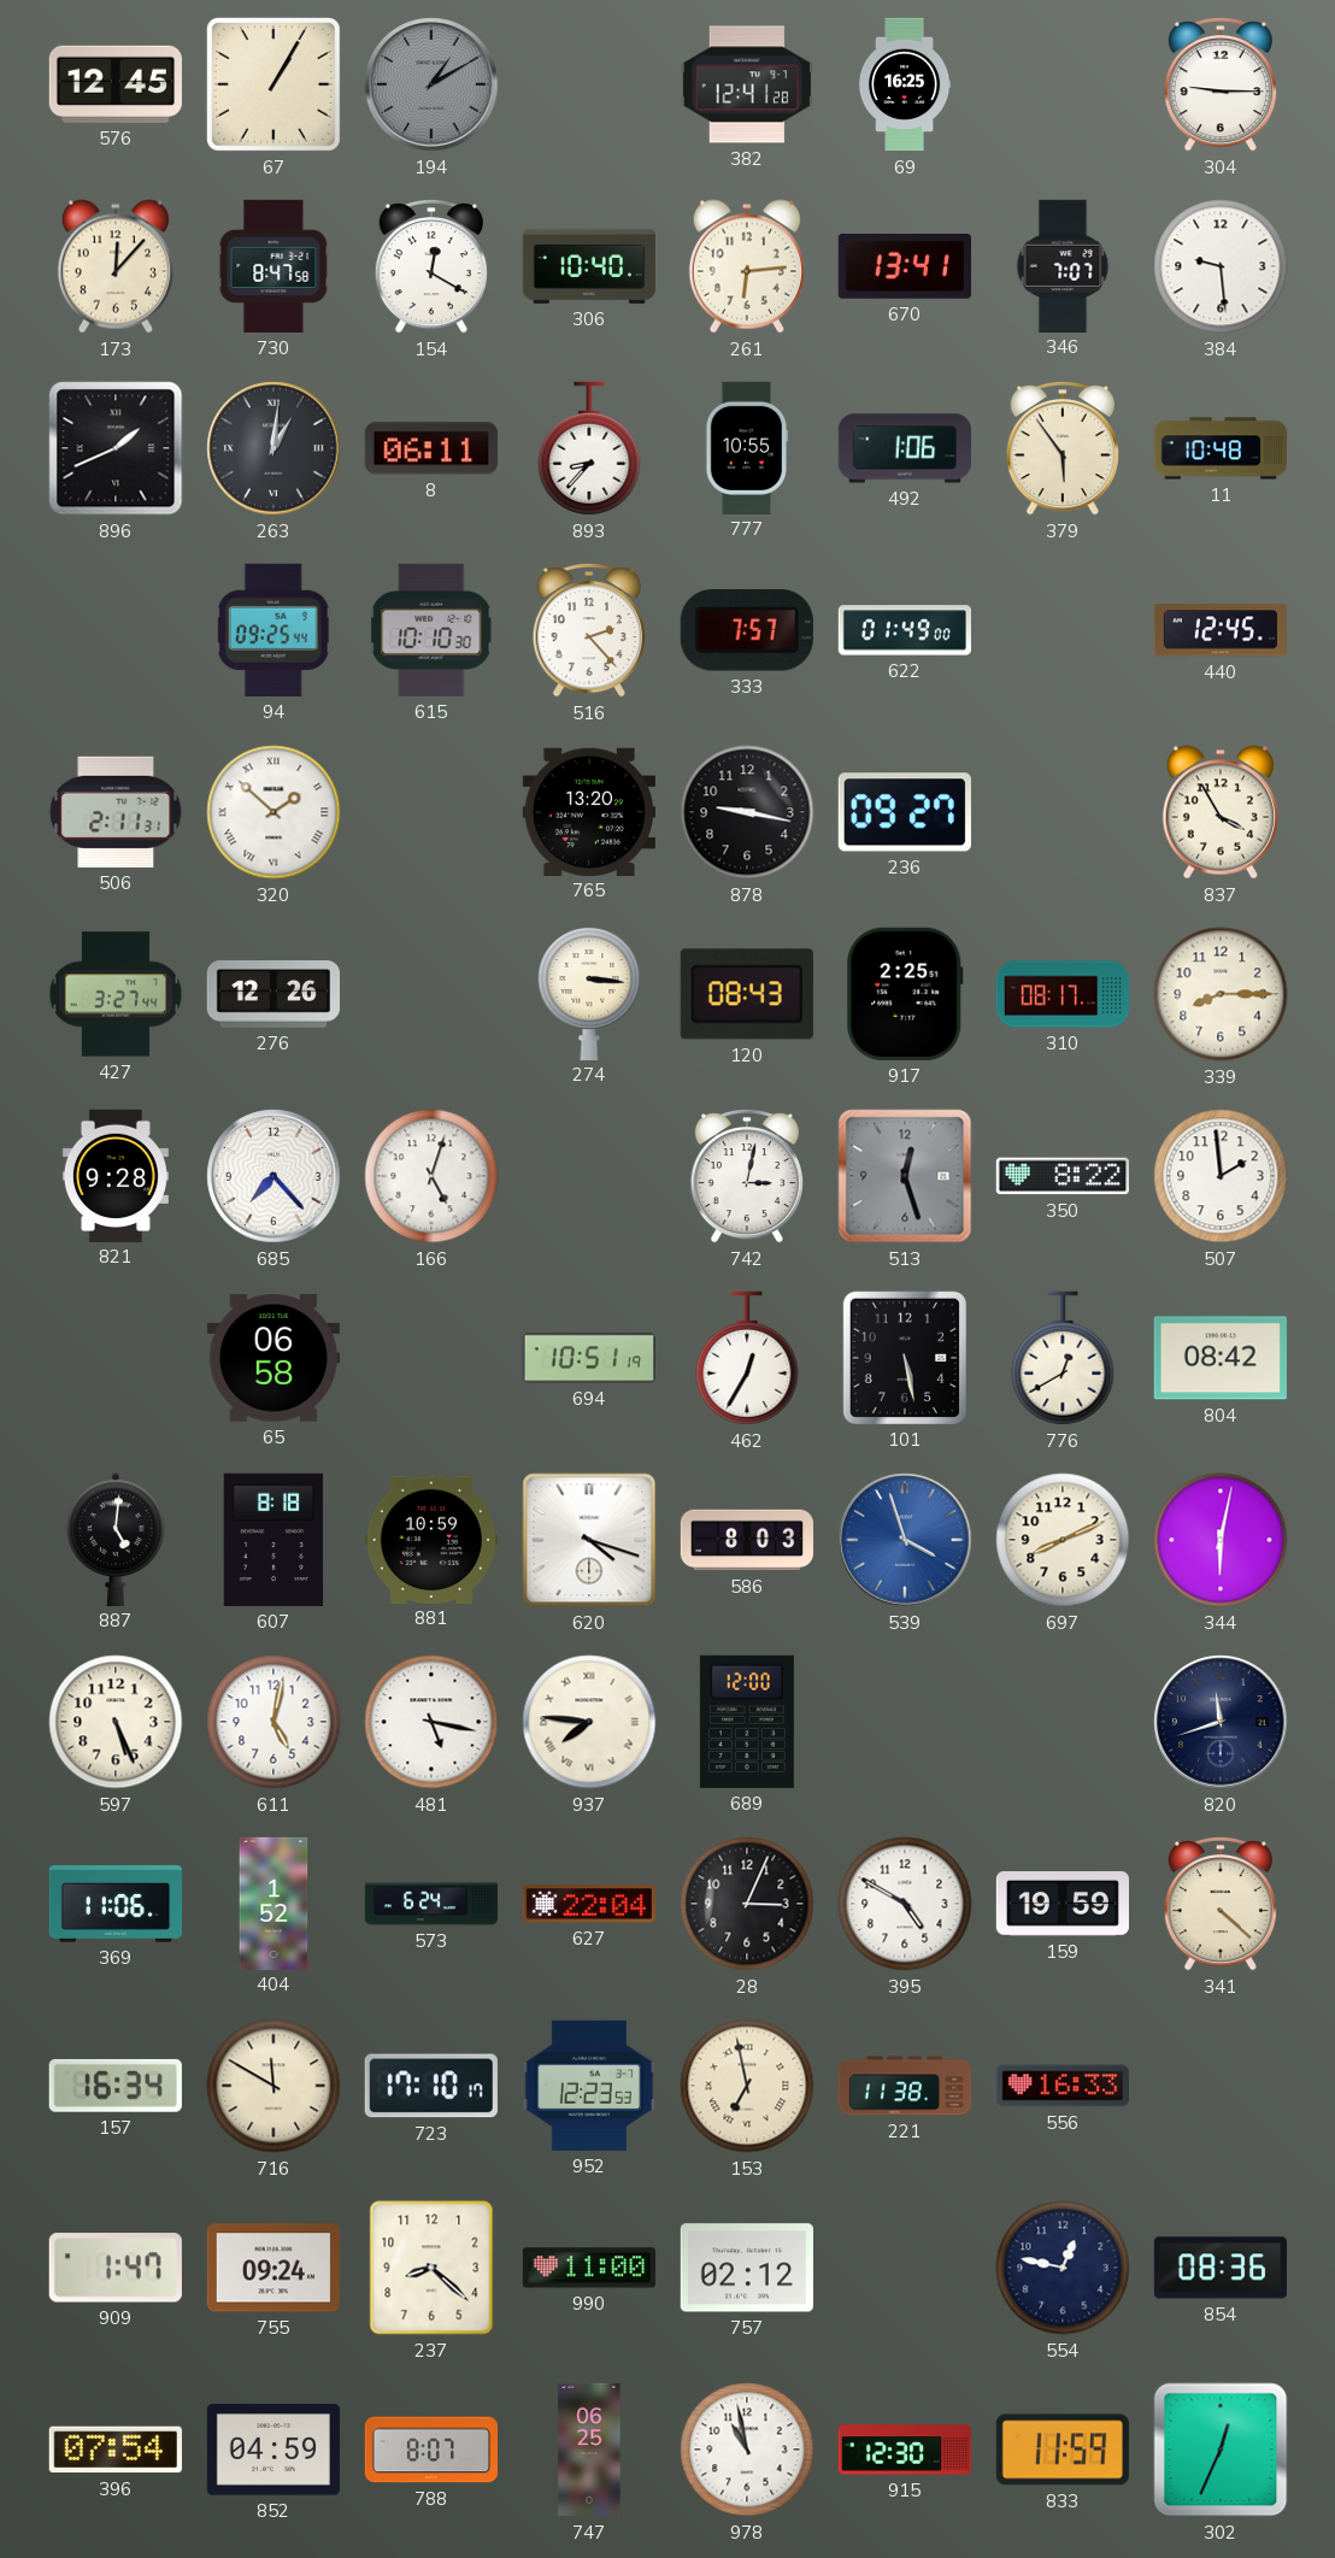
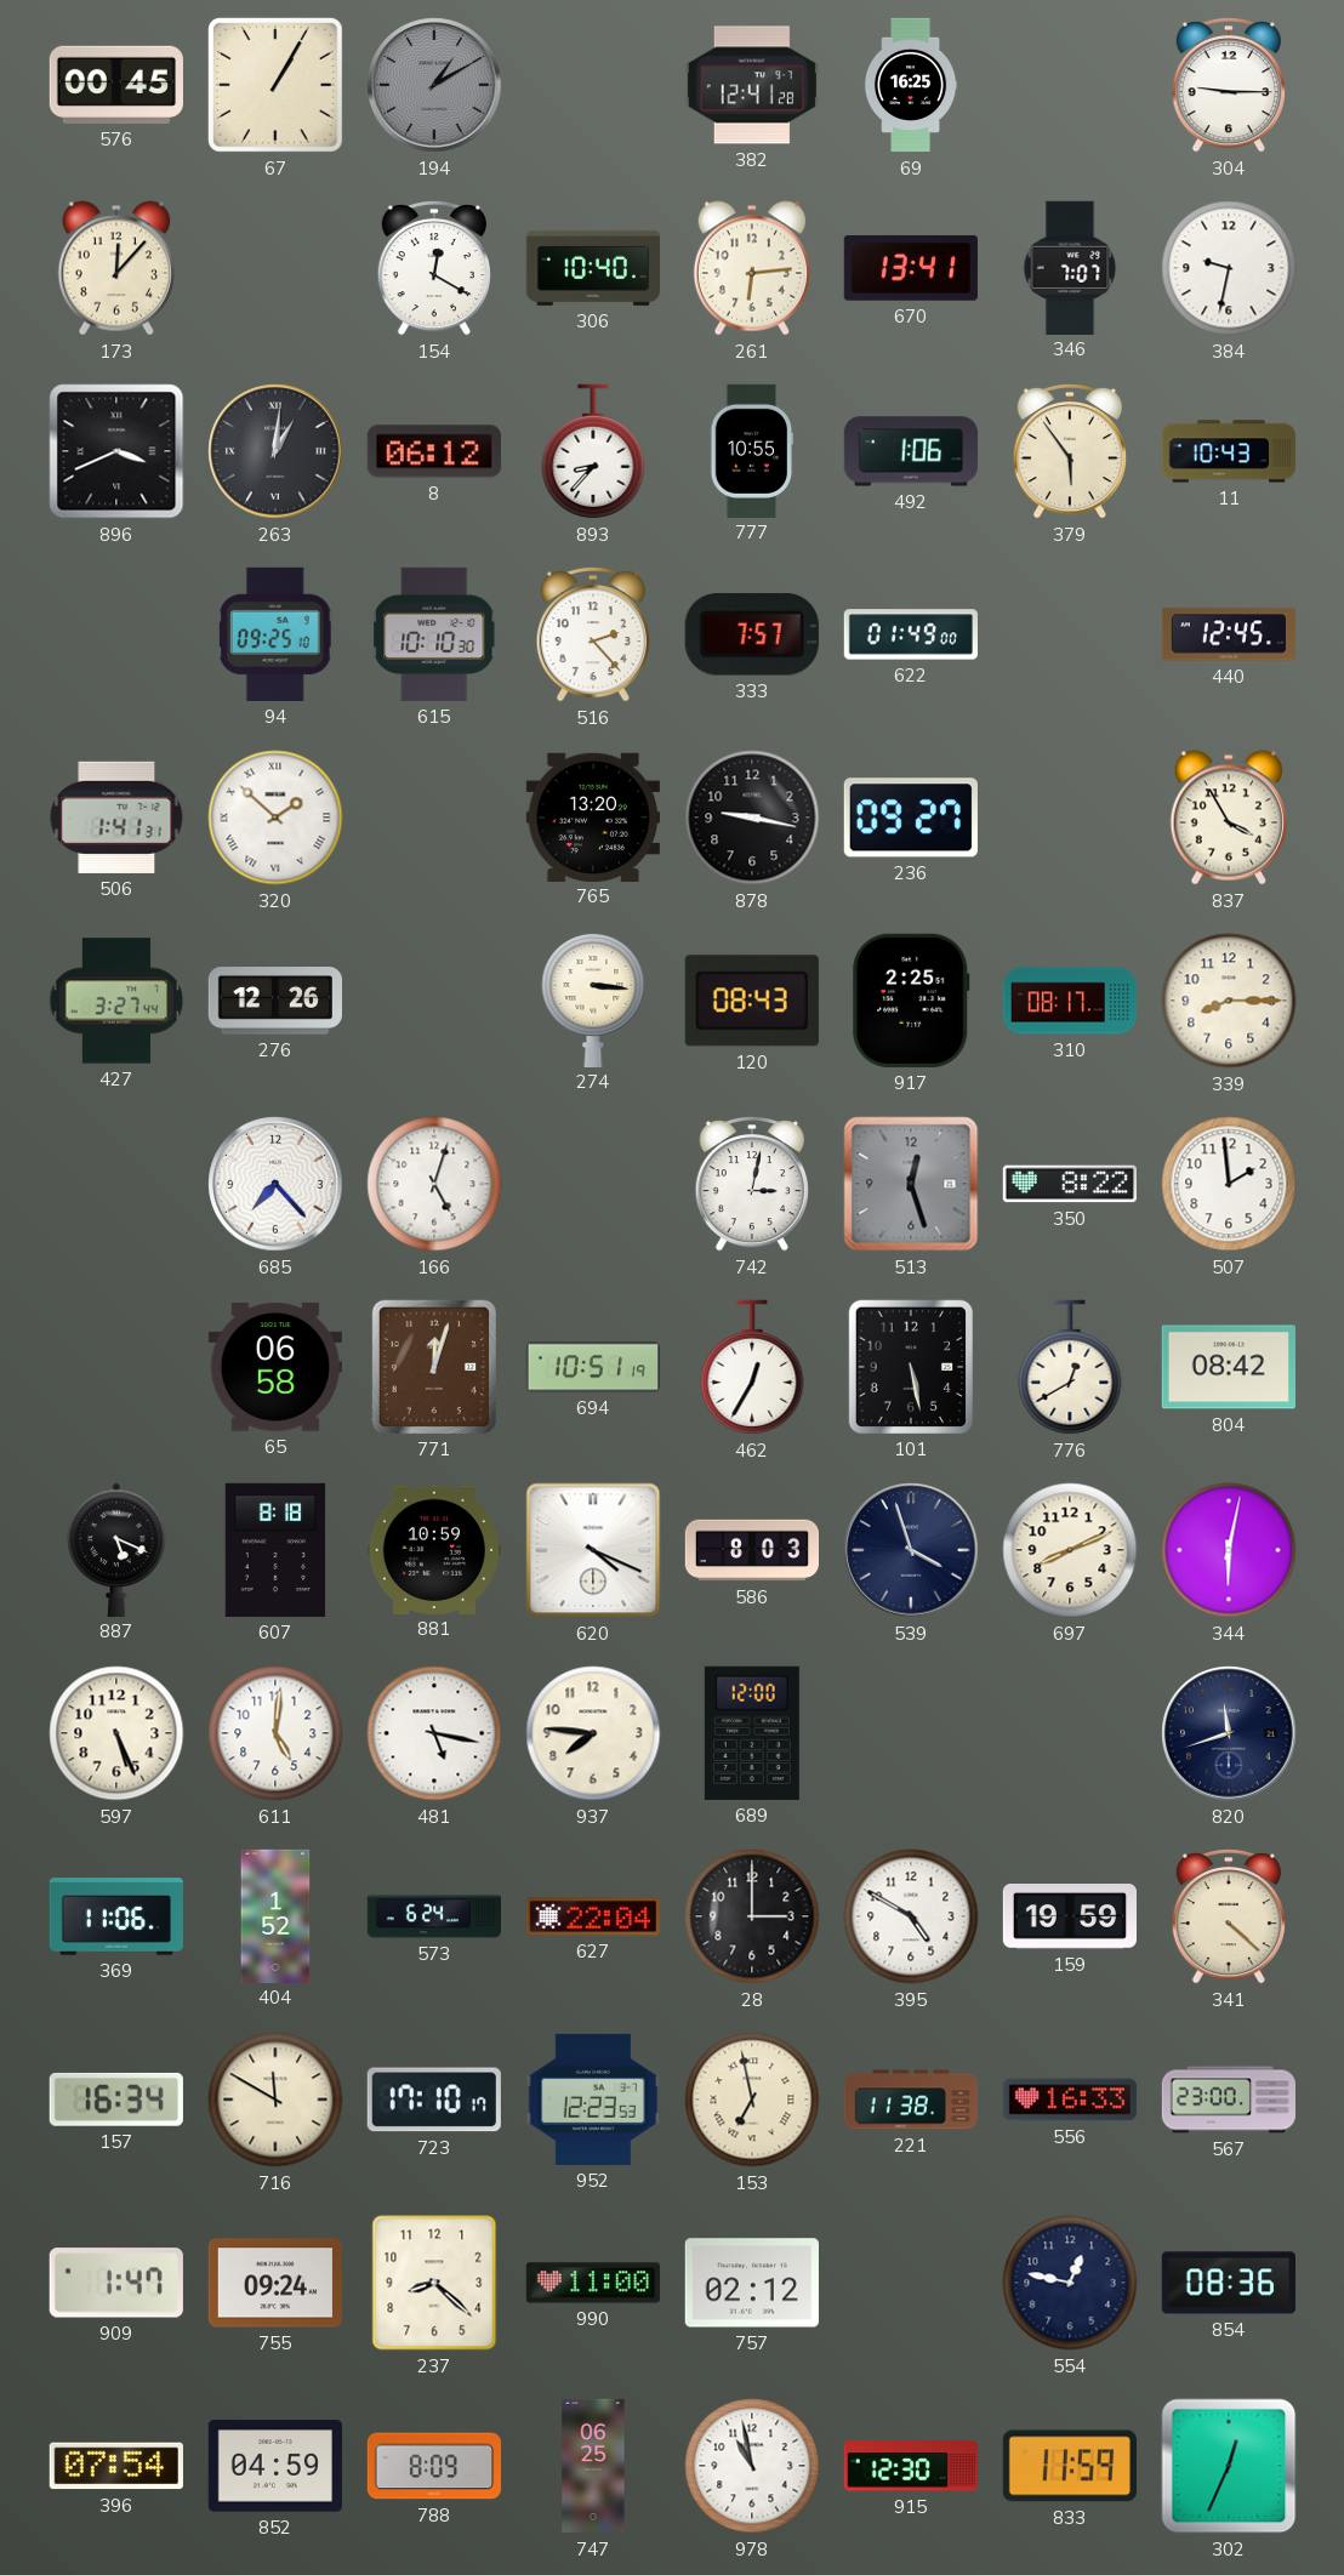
576: 12:45 -> 00:45 (116, 85)
730: 8:47 -> none (274, 266)
384: 9:29 -> 9:32 (1229, 268)
896: 1:41 -> 3:41 (116, 451)
8: 06:11 -> 06:12 (434, 451)
11: 10:48 -> 10:43 (1228, 451)
94: 09:25:44 -> 09:25:10 (275, 634)
506: 2:11 -> 1:41 (116, 817)
821: 9:28 -> none (116, 1175)
771: none -> 12:03 (434, 1367)
887: 5:01 -> 5:19 (116, 1549)
620: 4:18 -> 4:19 (593, 1550)
539 dial: blue -> navy (911, 1550)
611: 5:02 -> 5:01 (275, 1733)
937 numerals: Roman -> Arabic (593, 1733)
28: 3:04 -> 3:00 (752, 1916)
567: none -> 23:00 (1228, 2100)
788: 8:07 -> 8:09 (433, 2466)
